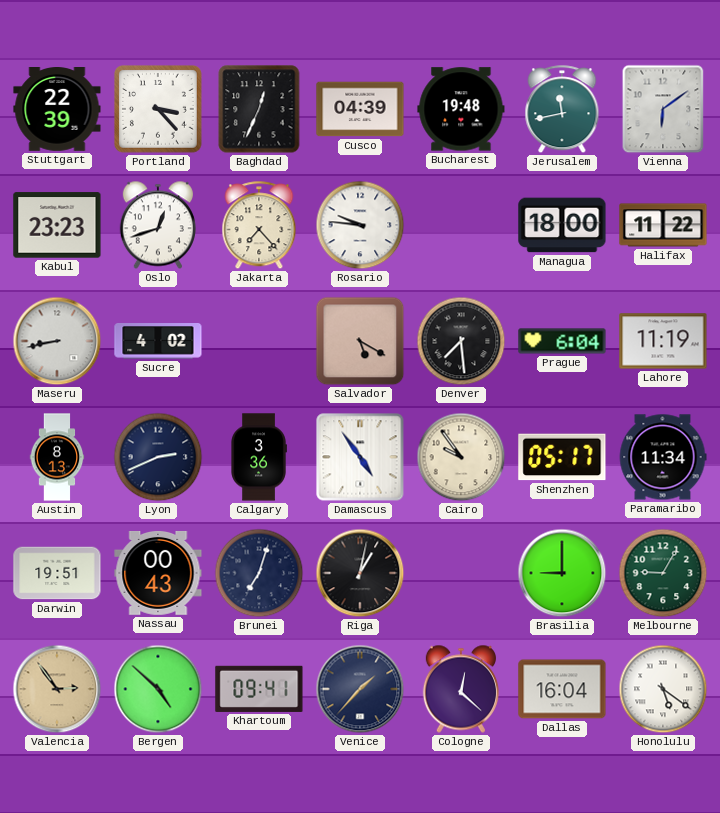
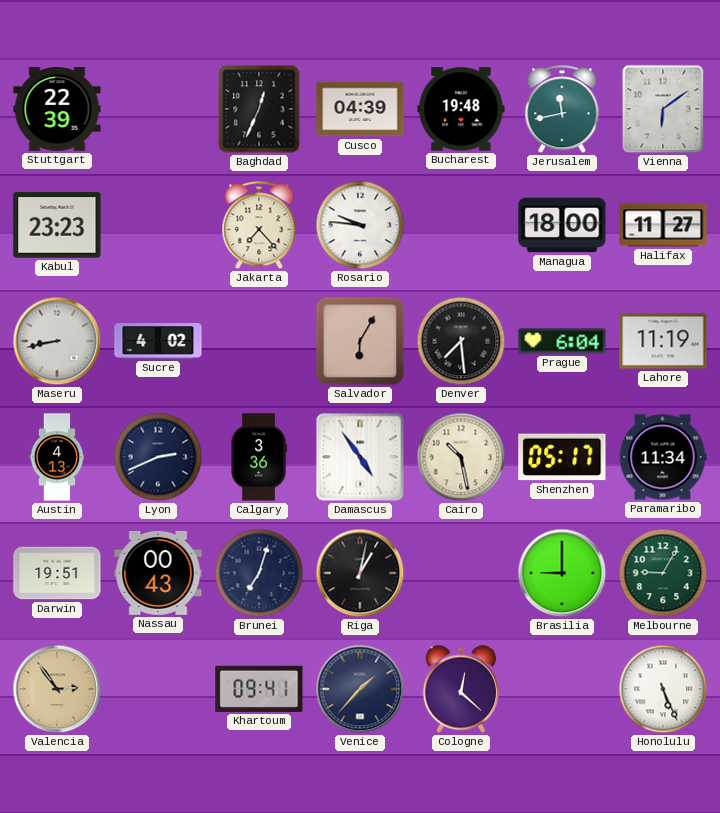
Portland: 3:23 -> none (158, 109)
Oslo: 12:42 -> none (158, 225)
Halifax: 11:22 -> 11:27 (663, 225)
Salvador: 5:20 -> 6:05 (360, 341)
Austin: 8:13 -> 4:13 (57, 457)
Cairo: 9:54 -> 10:28 (461, 457)
Bergen: 4:52 -> none (158, 689)
Dallas: 16:04 -> none (562, 689)
Honolulu: 5:21 -> 5:26 (663, 689)
